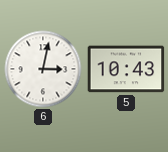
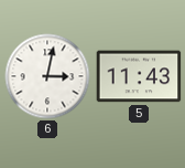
5: 10:43 -> 11:43 (139, 76)
